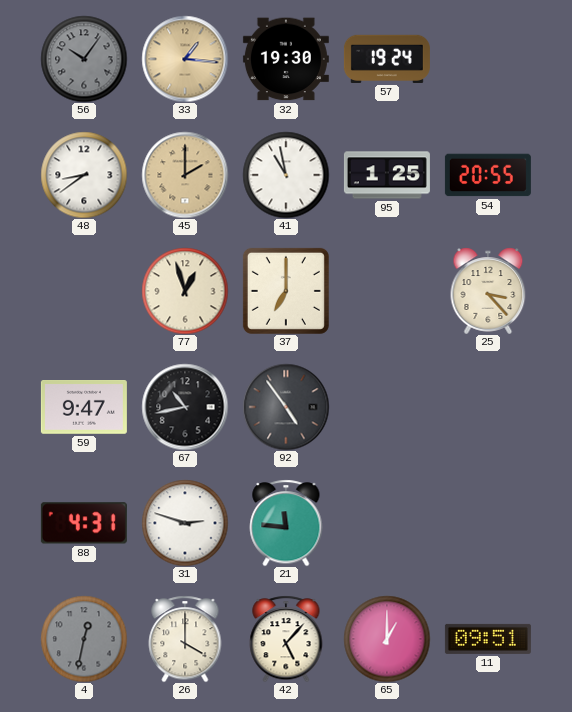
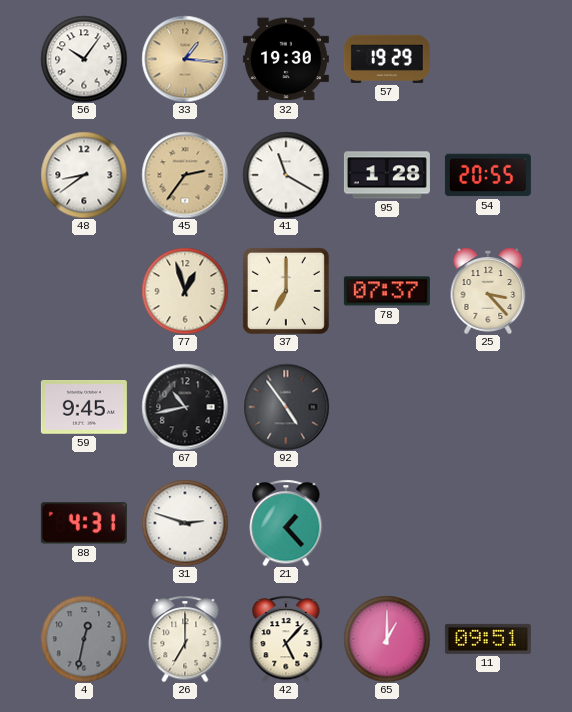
56 dial: grey -> white (84, 59)
57: 19:24 -> 19:29 (387, 59)
45: 2:00 -> 2:36 (185, 175)
41: 10:58 -> 11:20 (286, 175)
95: 1:25 -> 1:28 (387, 175)
78: none -> 07:37 (387, 291)
59: 9:47 -> 9:45 (84, 408)
21: 11:46 -> 1:23 (286, 523)
26: 4:00 -> 7:00 (185, 639)
